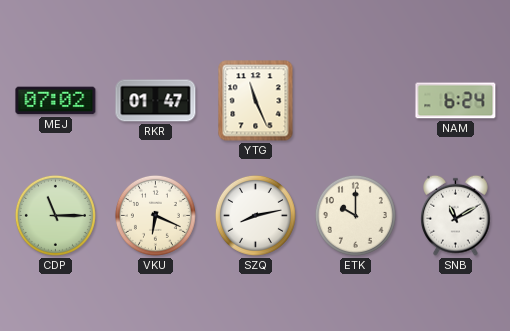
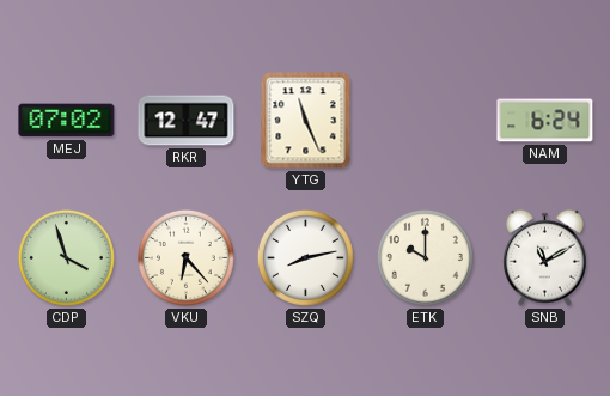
RKR: 01:47 -> 12:47 (187, 121)
CDP: 11:15 -> 3:57 (66, 257)
VKU: 6:19 -> 6:23 (185, 257)
